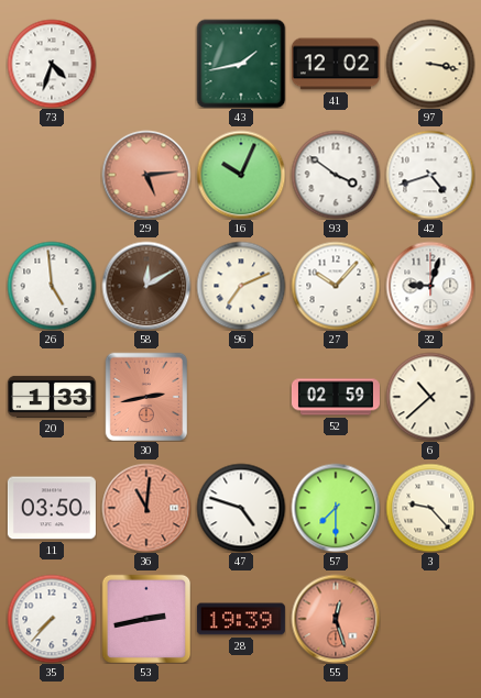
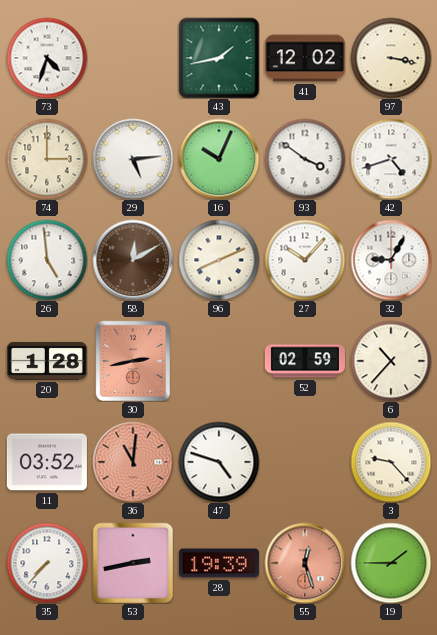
74: none -> 3:00 (47, 159)
29 dial: salmon -> white (133, 159)
96: 7:11 -> 8:11 (219, 260)
32: 9:03 -> 9:05 (391, 260)
20: 1:33 -> 1:28 (47, 361)
6: 10:38 -> 10:37 (391, 361)
11: 03:50 -> 03:52 (47, 462)
57: 7:30 -> none (336, 508)
19: none -> 1:45 (391, 563)
